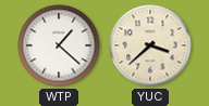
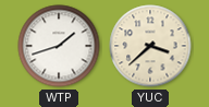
WTP: 1:22 -> 1:42 (59, 46)
